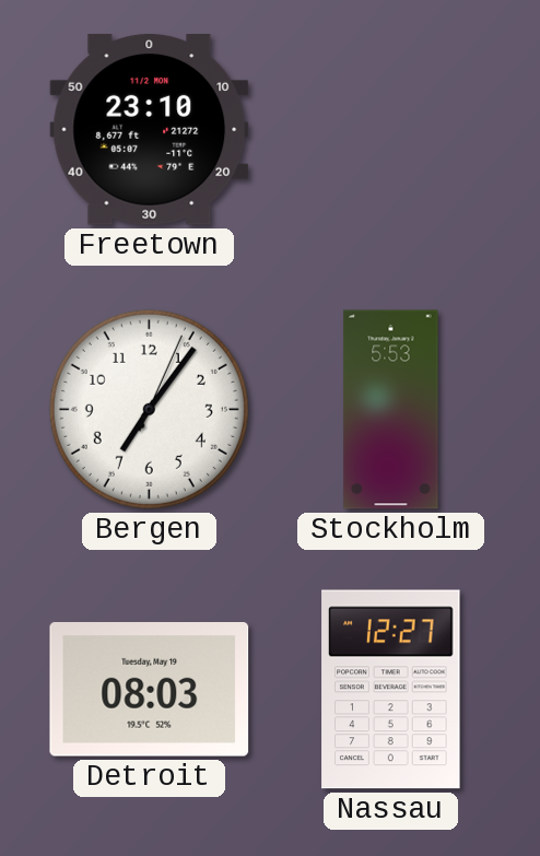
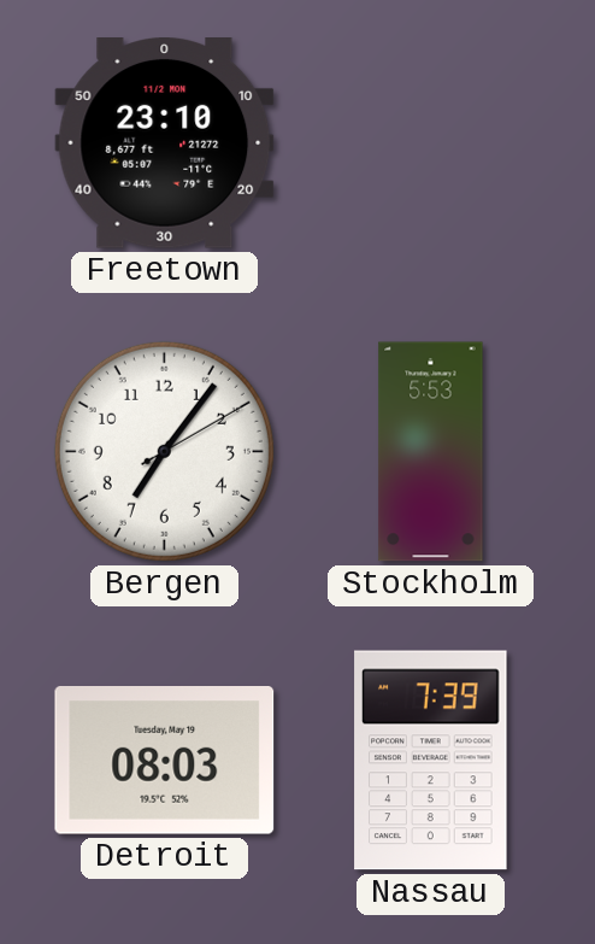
Bergen: 7:06:04 -> 7:06:10 (164, 451)
Nassau: 12:27 -> 7:39 (431, 761)
